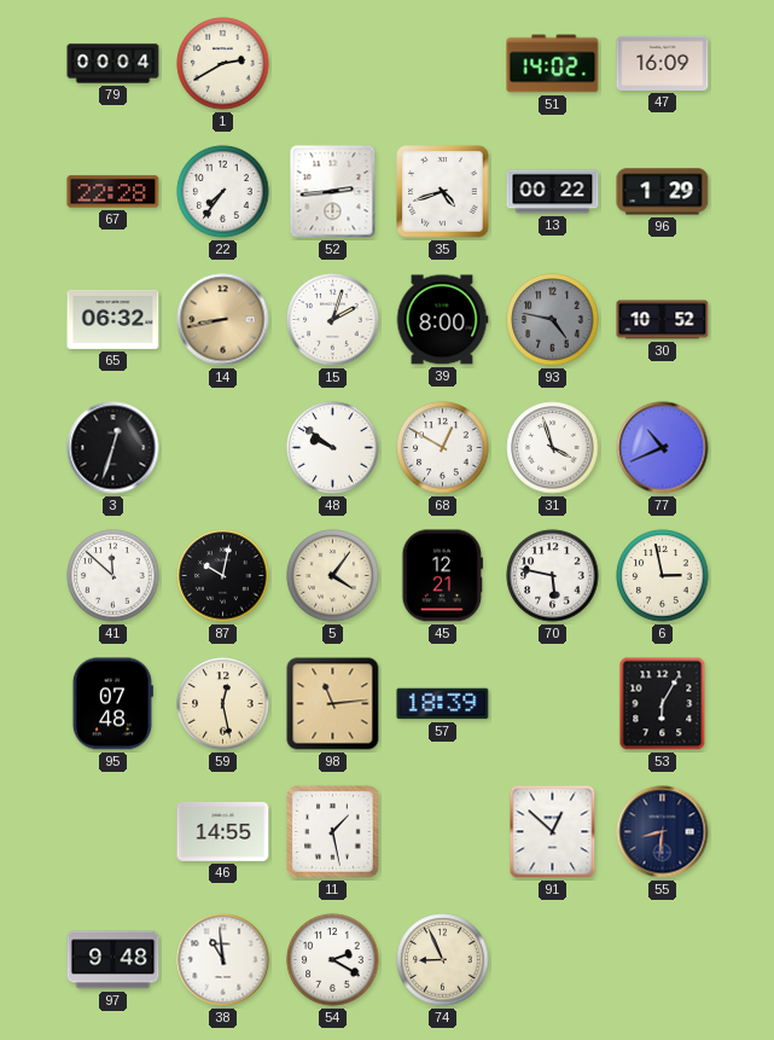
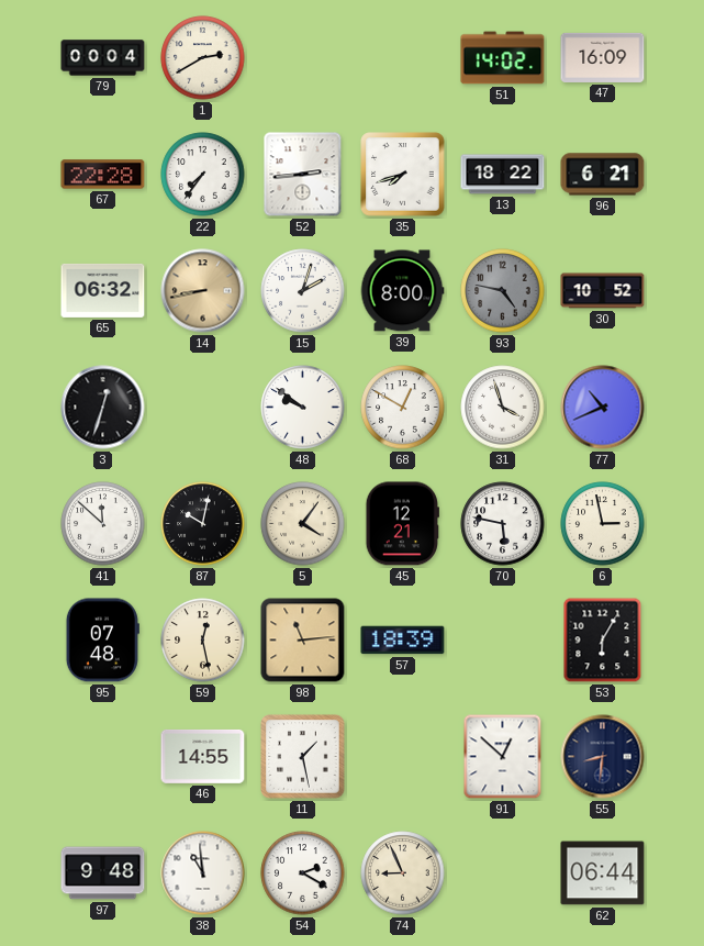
35: 4:42 -> 7:42 (403, 175)
13: 00:22 -> 18:22 (503, 175)
96: 1:29 -> 6:21 (603, 175)
62: none -> 06:44 (603, 873)
